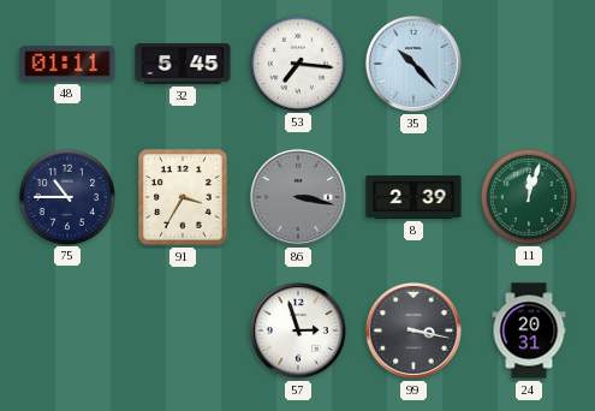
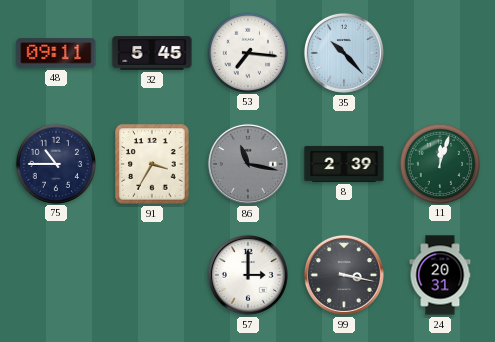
48: 01:11 -> 09:11 (56, 53)
86: 3:17 -> 11:17 (248, 164)
57: 2:57 -> 3:00 (248, 275)
